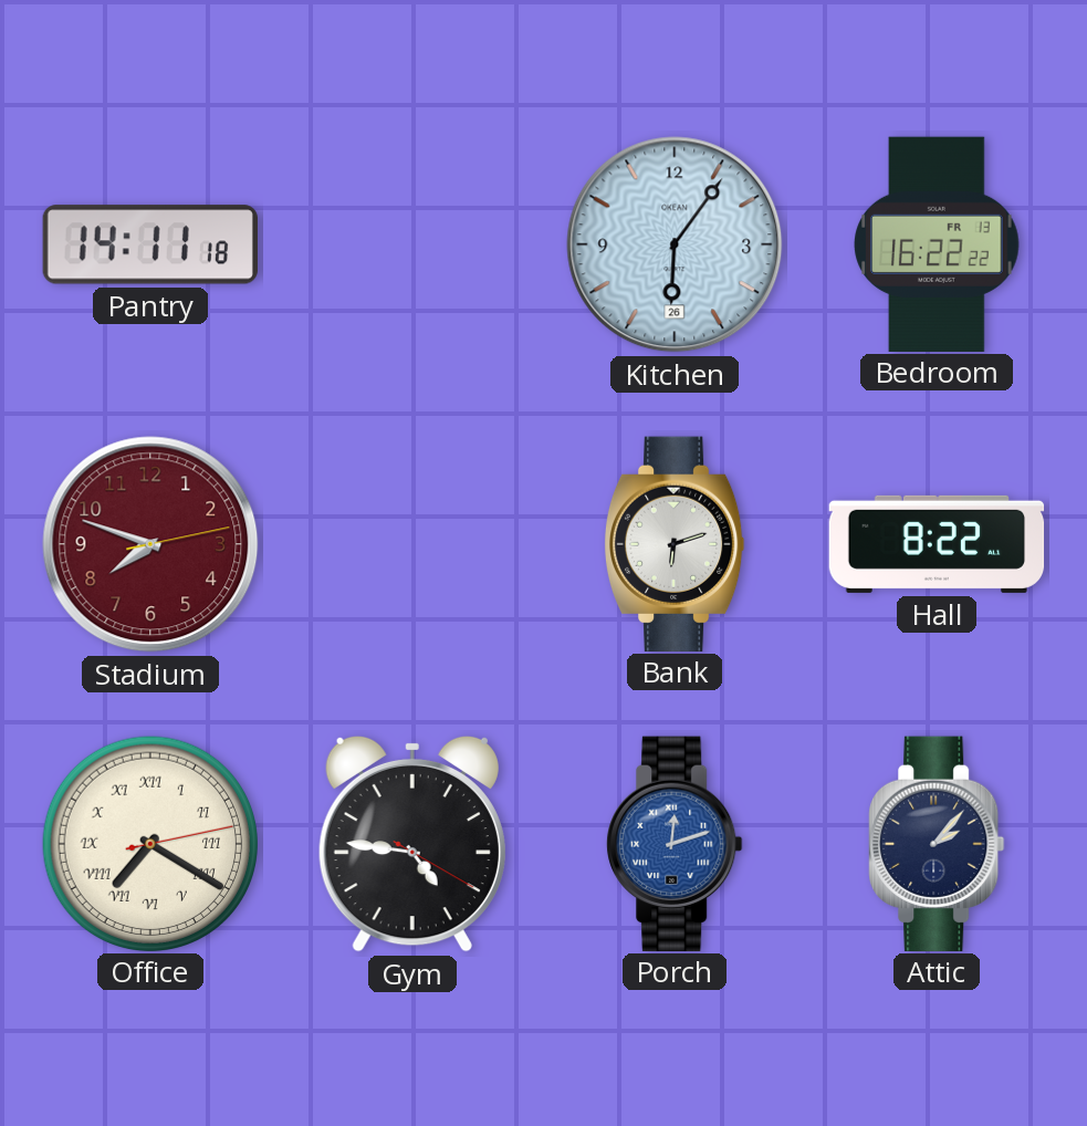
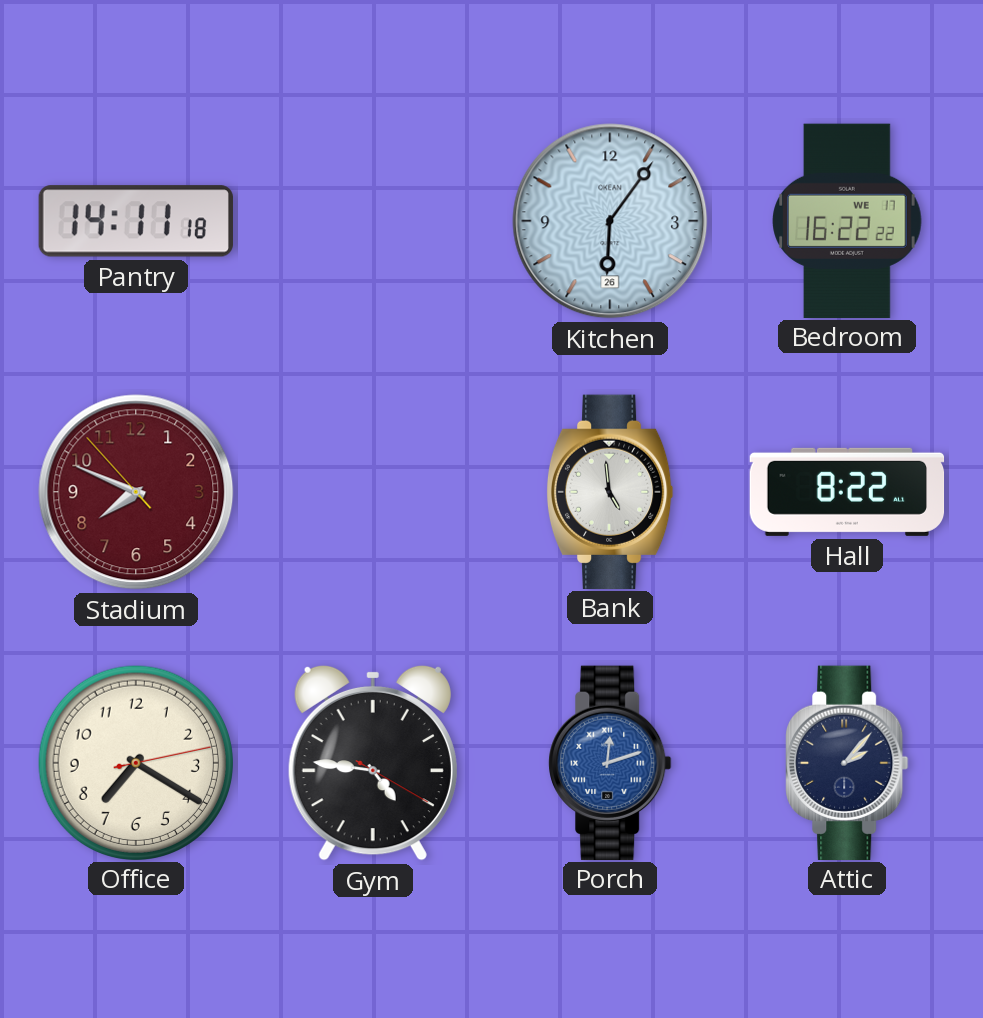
Bedroom date: FR 13 -> WE 17 (847, 220)
Stadium: 7:48:13 -> 7:48:53 (136, 492)
Bank: 6:12 -> 4:59 (610, 491)
Office numerals: Roman -> Arabic (135, 762)
